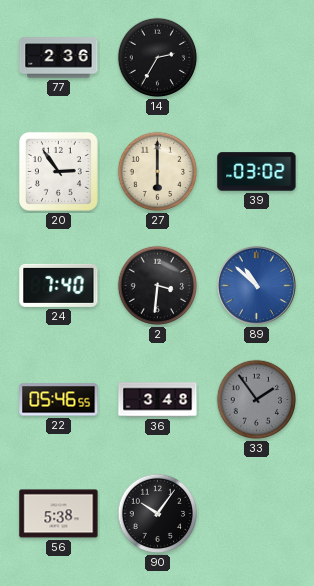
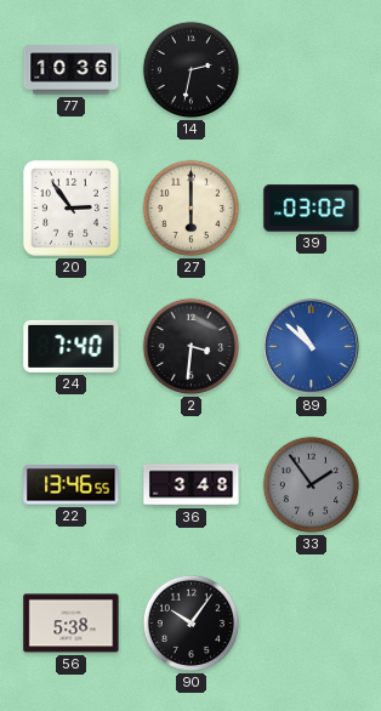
77: 2:36 -> 10:36 (72, 70)
14: 2:35 -> 2:32 (192, 70)
22: 05:46 -> 13:46 (72, 485)
